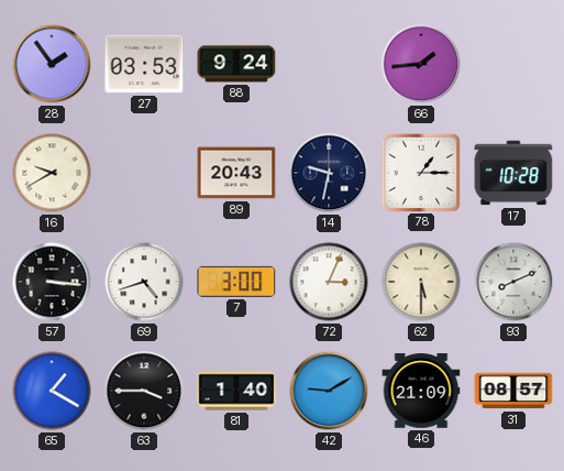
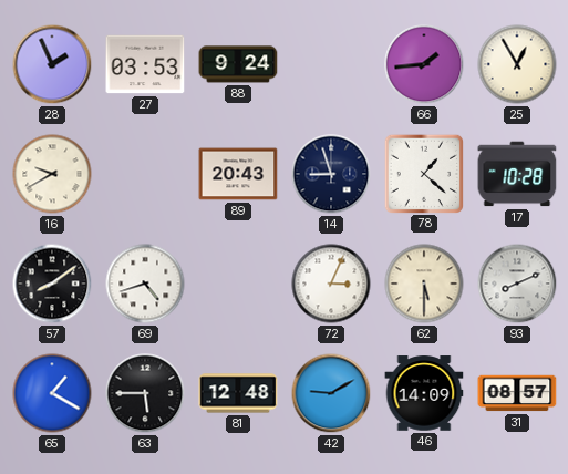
28: 1:54 -> 1:56 (52, 64)
25: none -> 12:55 (517, 64)
14: 9:32 -> 8:57 (331, 174)
78: 1:15 -> 1:22 (423, 173)
57: 3:16 -> 8:09 (52, 284)
7: 3:00 -> none (236, 282)
63: 3:45 -> 5:45 (145, 393)
81: 1:40 -> 12:48 (238, 393)
46: 21:09 -> 14:09 (424, 393)
